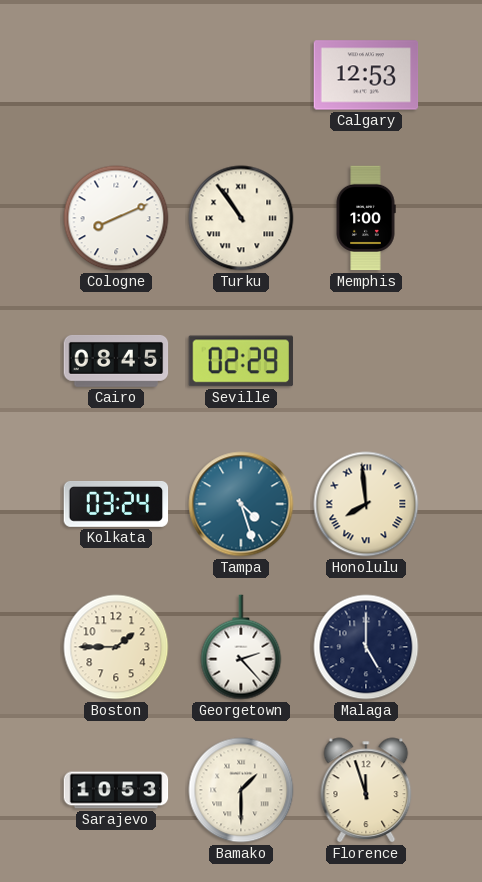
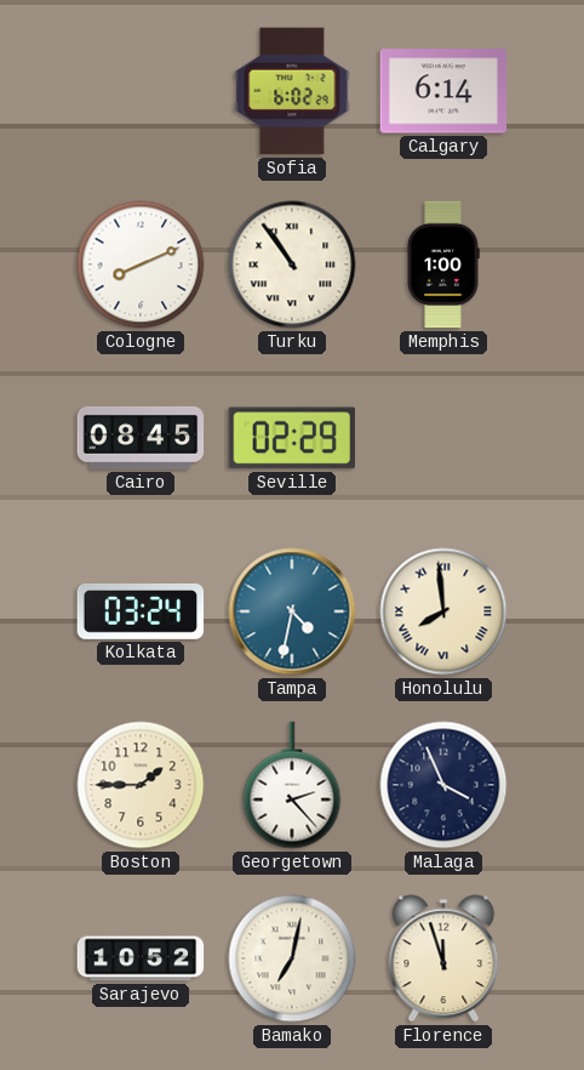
Sofia: none -> 6:02 (292, 91)
Calgary: 12:53 -> 6:14 (443, 91)
Tampa: 4:27 -> 4:32 (292, 611)
Malaga: 5:00 -> 3:56 (443, 785)
Sarajevo: 10:53 -> 10:52 (141, 958)
Bamako: 1:30 -> 7:02 (292, 958)
